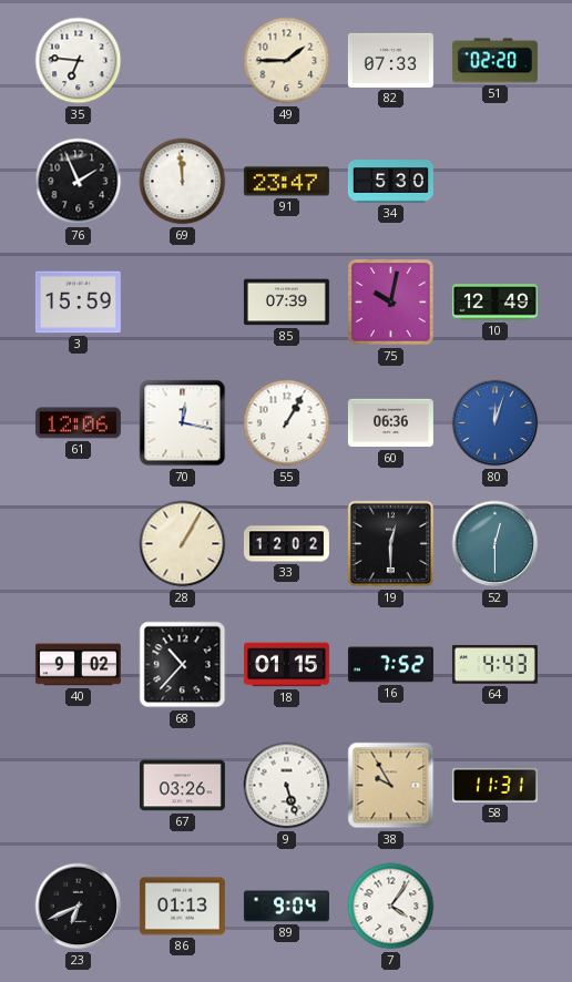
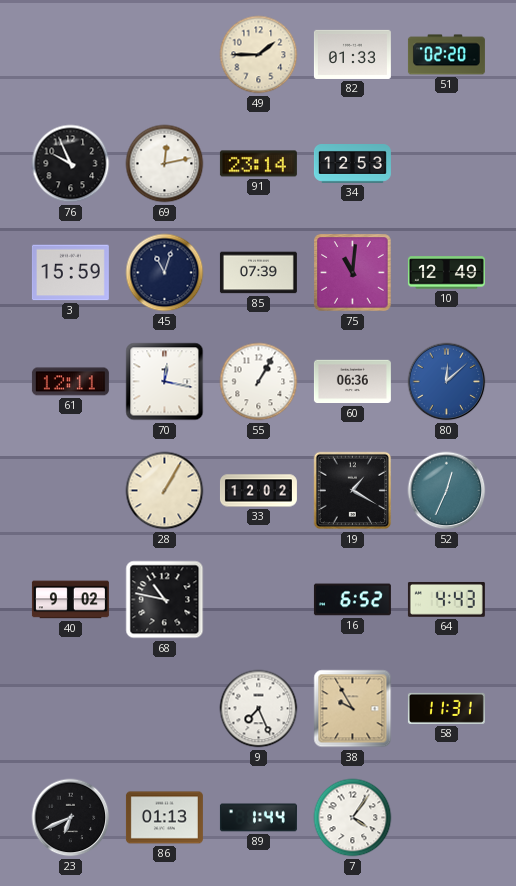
35: 6:46 -> none (79, 61)
82: 07:33 -> 01:33 (352, 54)
76: 1:56 -> 9:56 (71, 164)
69: 11:59 -> 12:13 (165, 164)
91: 23:47 -> 23:14 (258, 164)
34: 5:30 -> 12:53 (352, 164)
45: none -> 11:03 (165, 273)
75: 10:02 -> 11:01 (353, 273)
61: 12:06 -> 12:11 (70, 382)
80: 12:03 -> 12:08 (447, 382)
19: 12:30 -> 1:20 (353, 491)
52: 12:30 -> 12:34 (447, 491)
68: 10:37 -> 10:47 (165, 600)
18: 01:15 -> none (286, 665)
16: 7:52 -> 6:52 (352, 600)
67: 03:26 -> none (182, 786)
9: 5:27 -> 7:26 (259, 709)
89: 9:04 -> 1:44 (258, 818)
